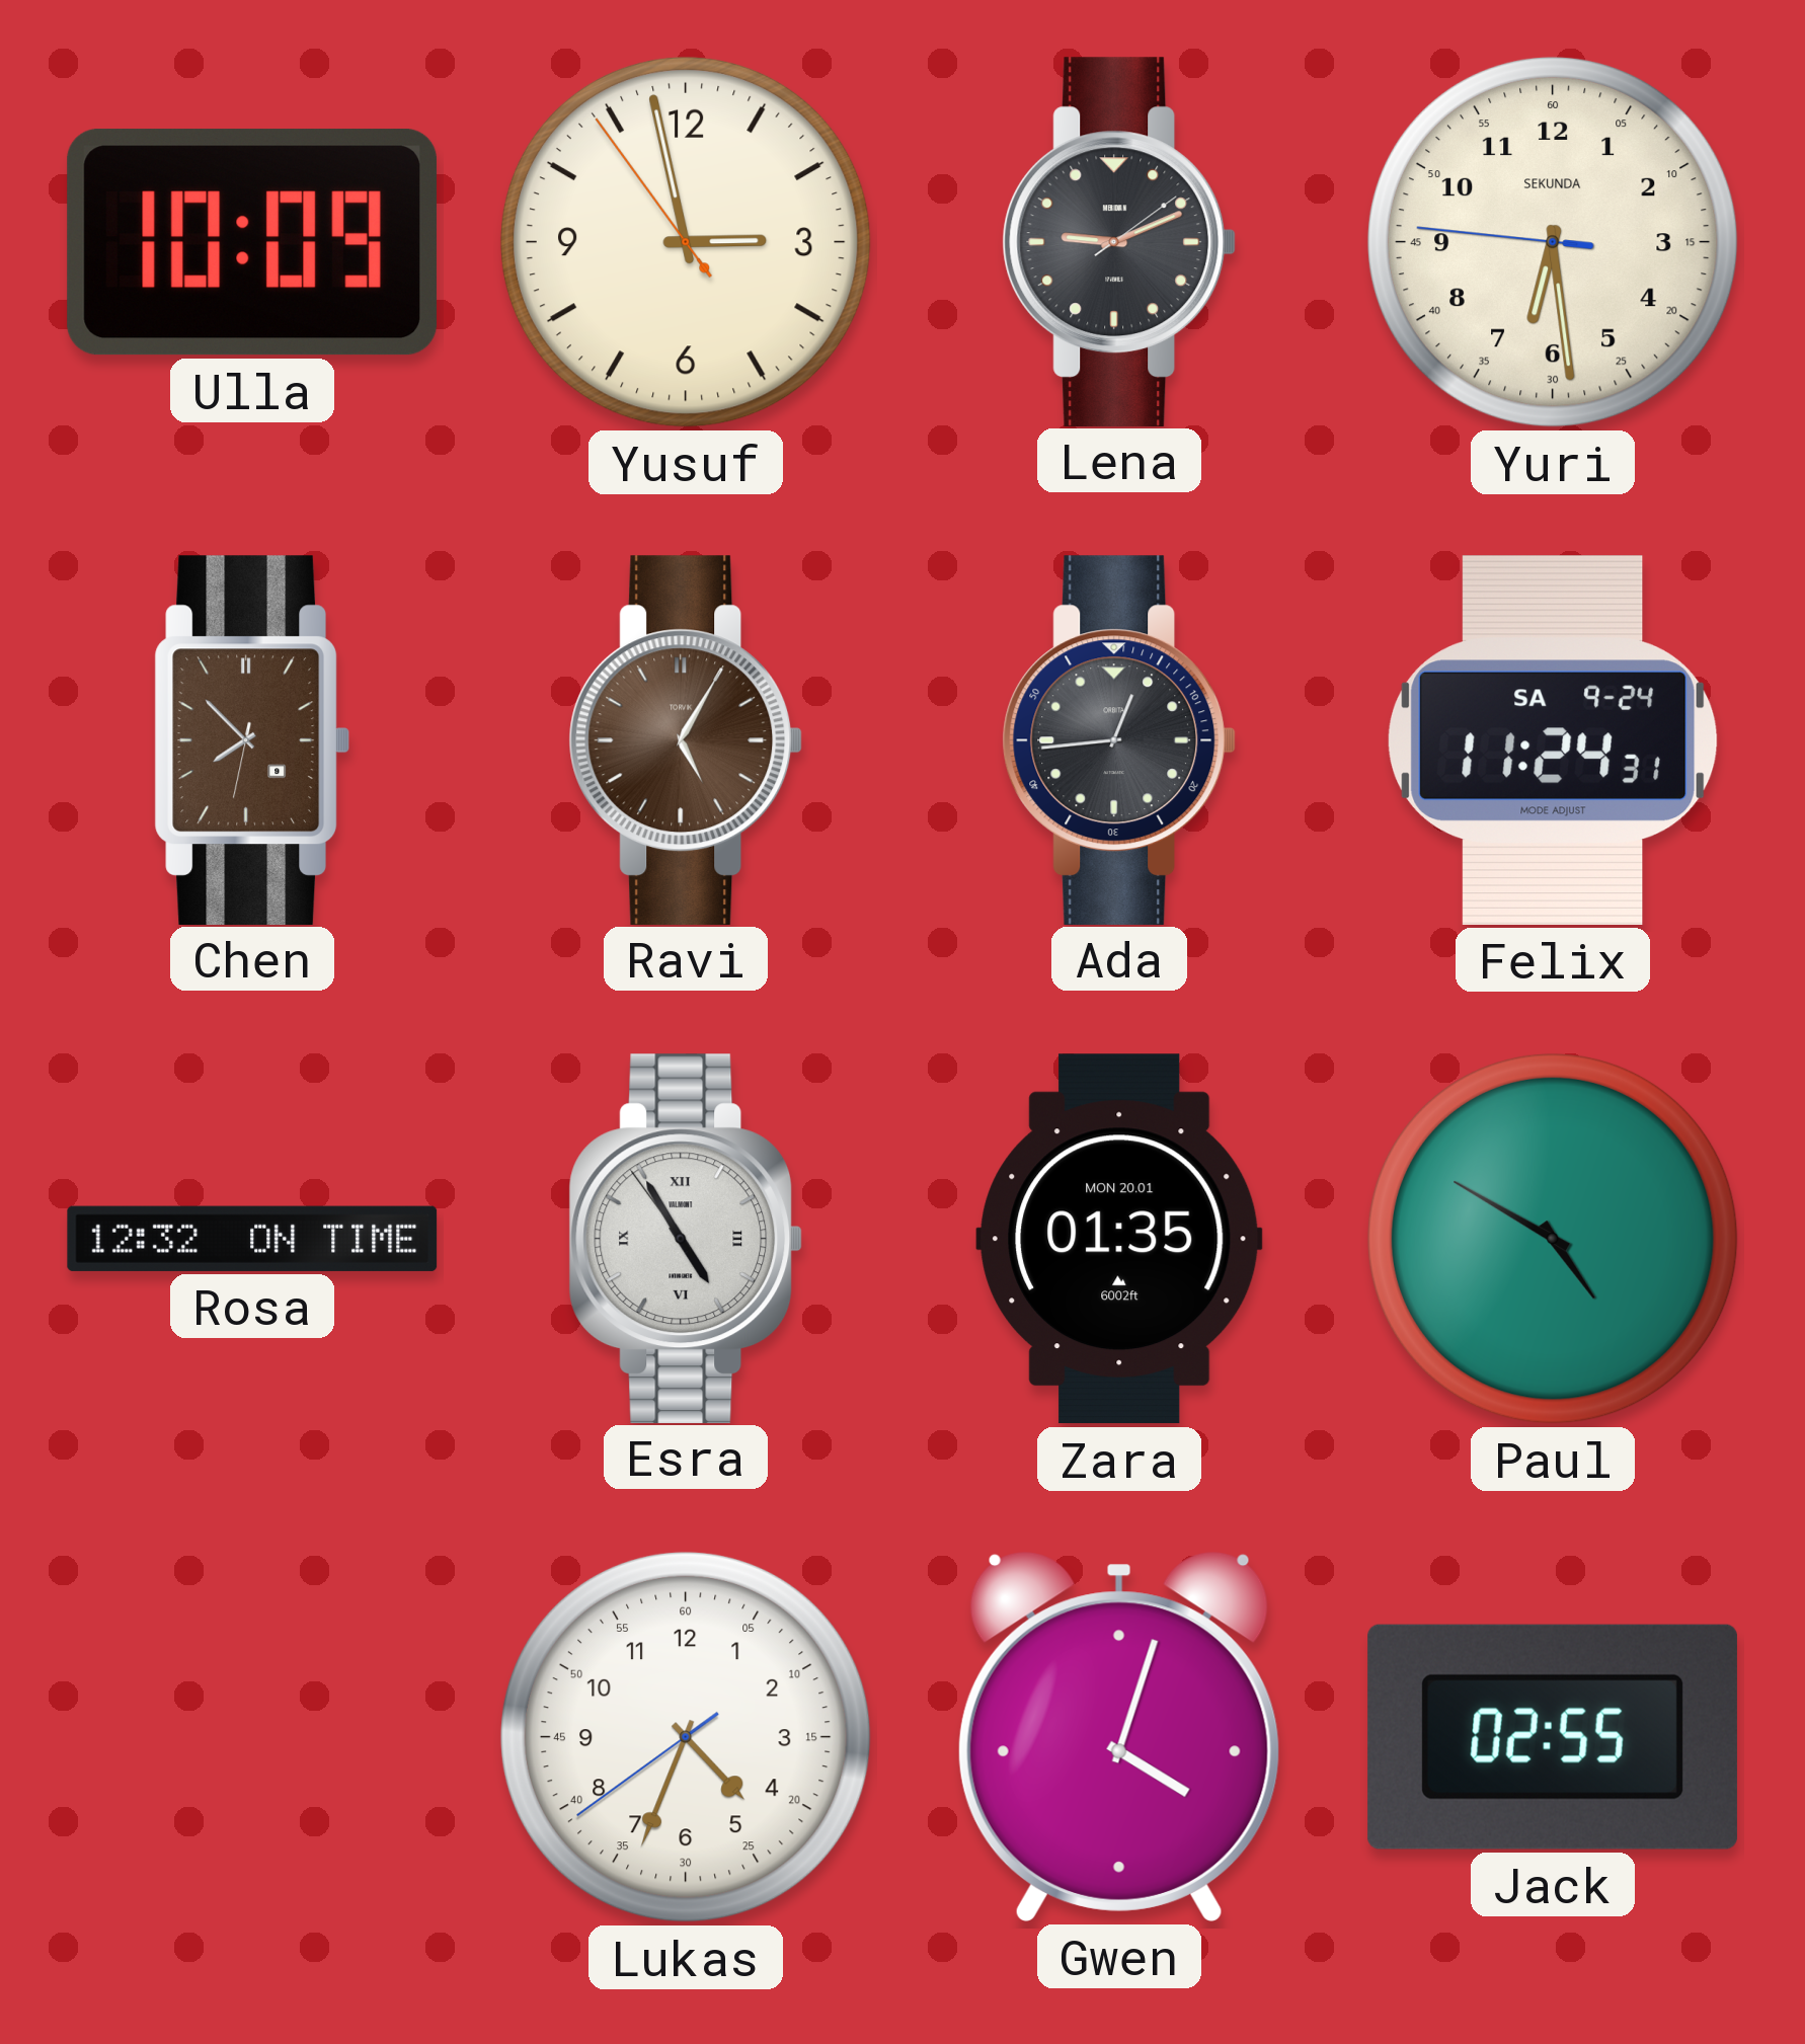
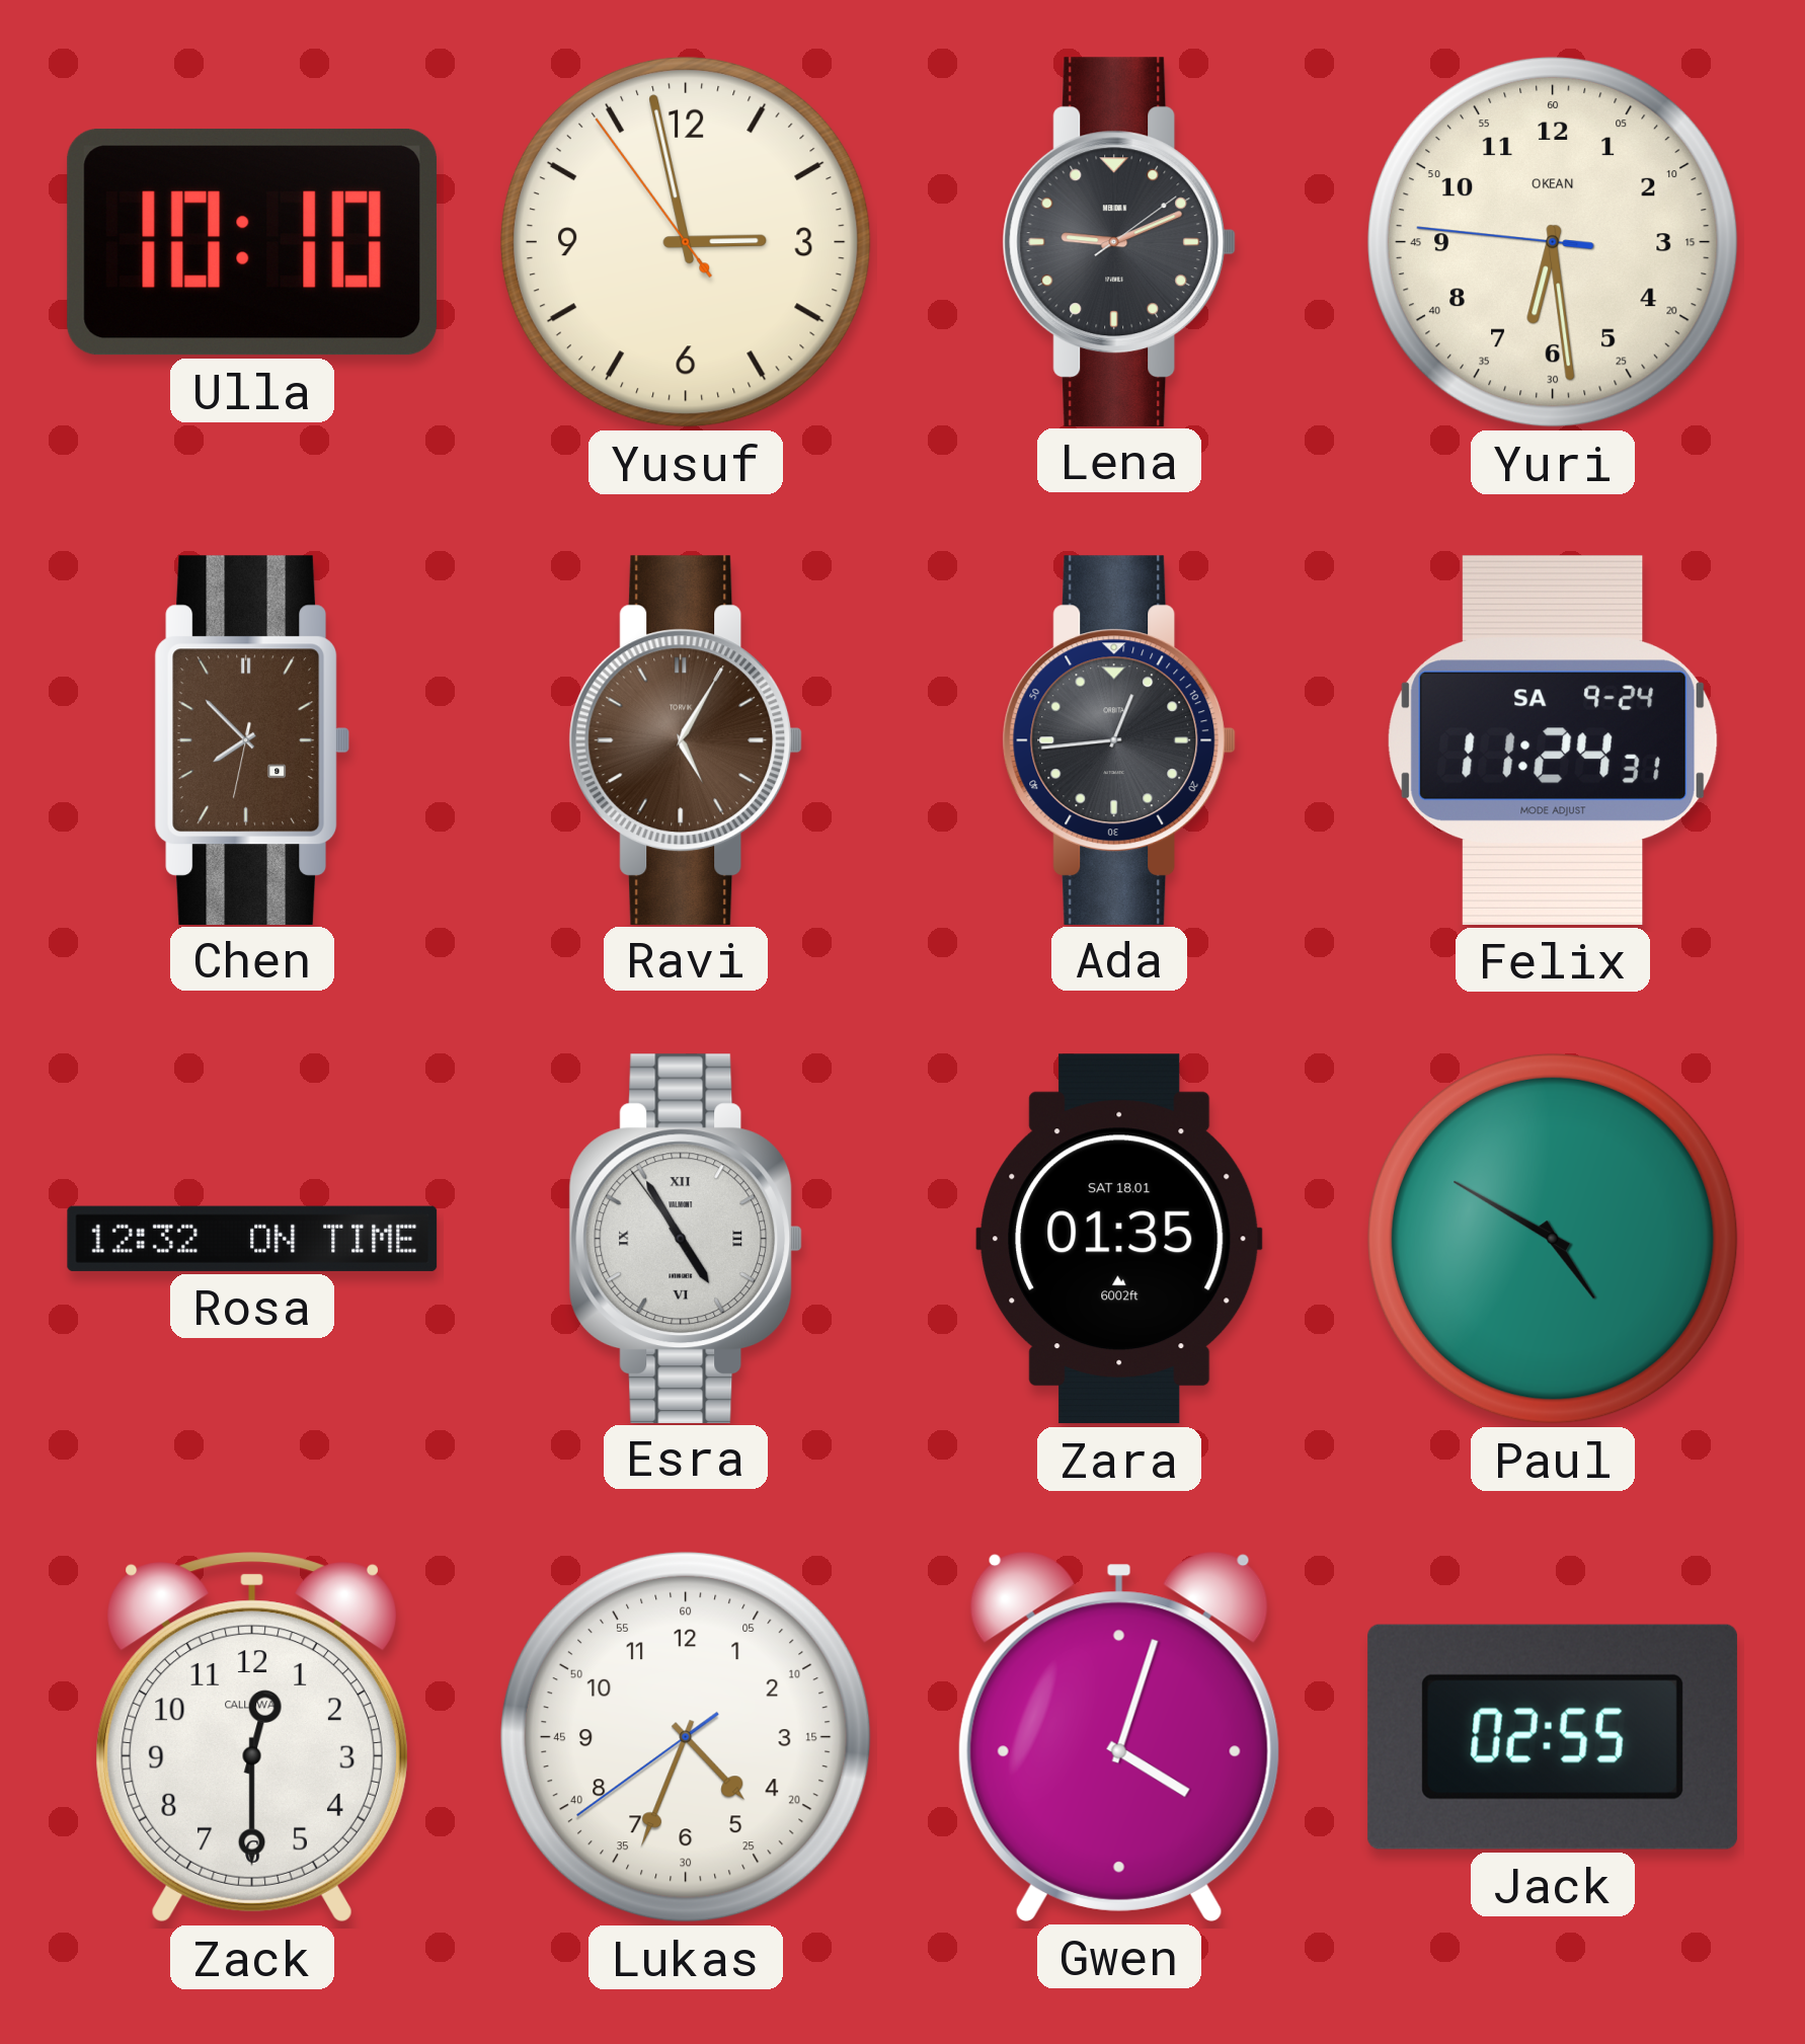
Ulla: 10:09 -> 10:10 (252, 242)
Yuri brand: SEKUNDA -> OKEAN (1553, 242)
Zara date: MON 20.01 -> SAT 18.01 (1119, 1239)
Zack: none -> 12:30 (252, 1737)
